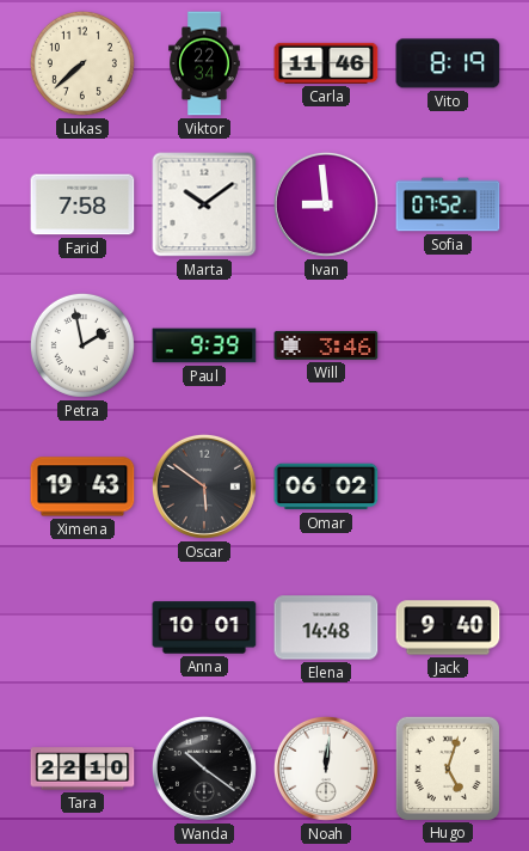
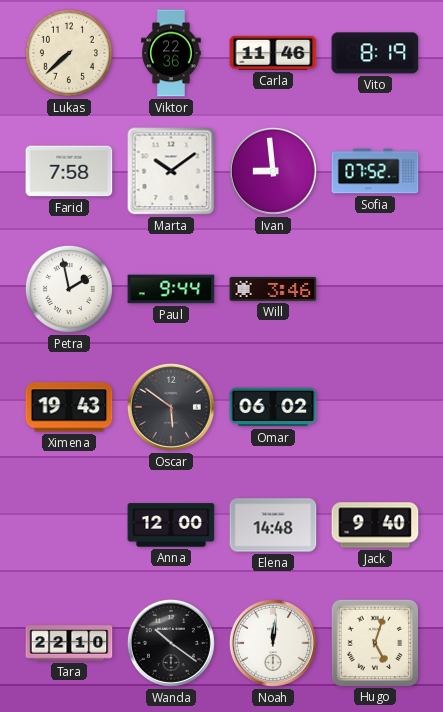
Viktor: 22:34 -> 22:36 (171, 53)
Paul: 9:39 -> 9:44 (171, 289)
Anna: 10:01 -> 12:00 (171, 525)
